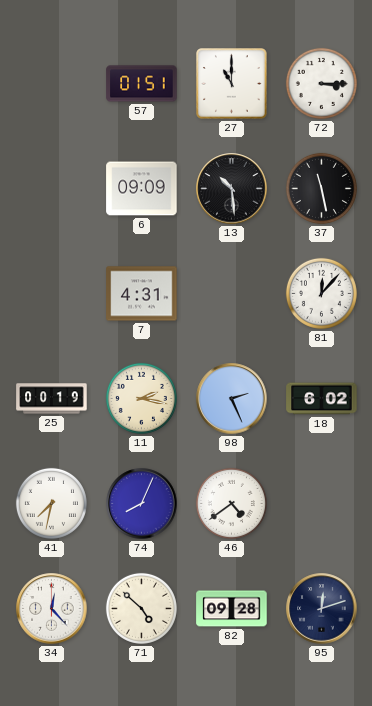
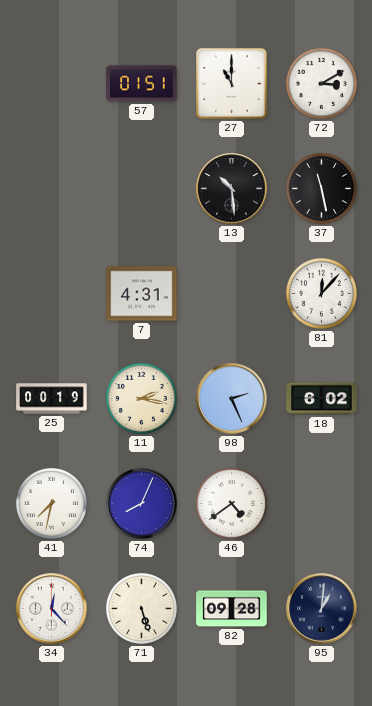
72: 3:15 -> 3:10 (321, 83)
6: 09:09 -> none (142, 189)
71: 4:52 -> 5:27 (141, 608)
95: 12:12 -> 1:01 (322, 609)
